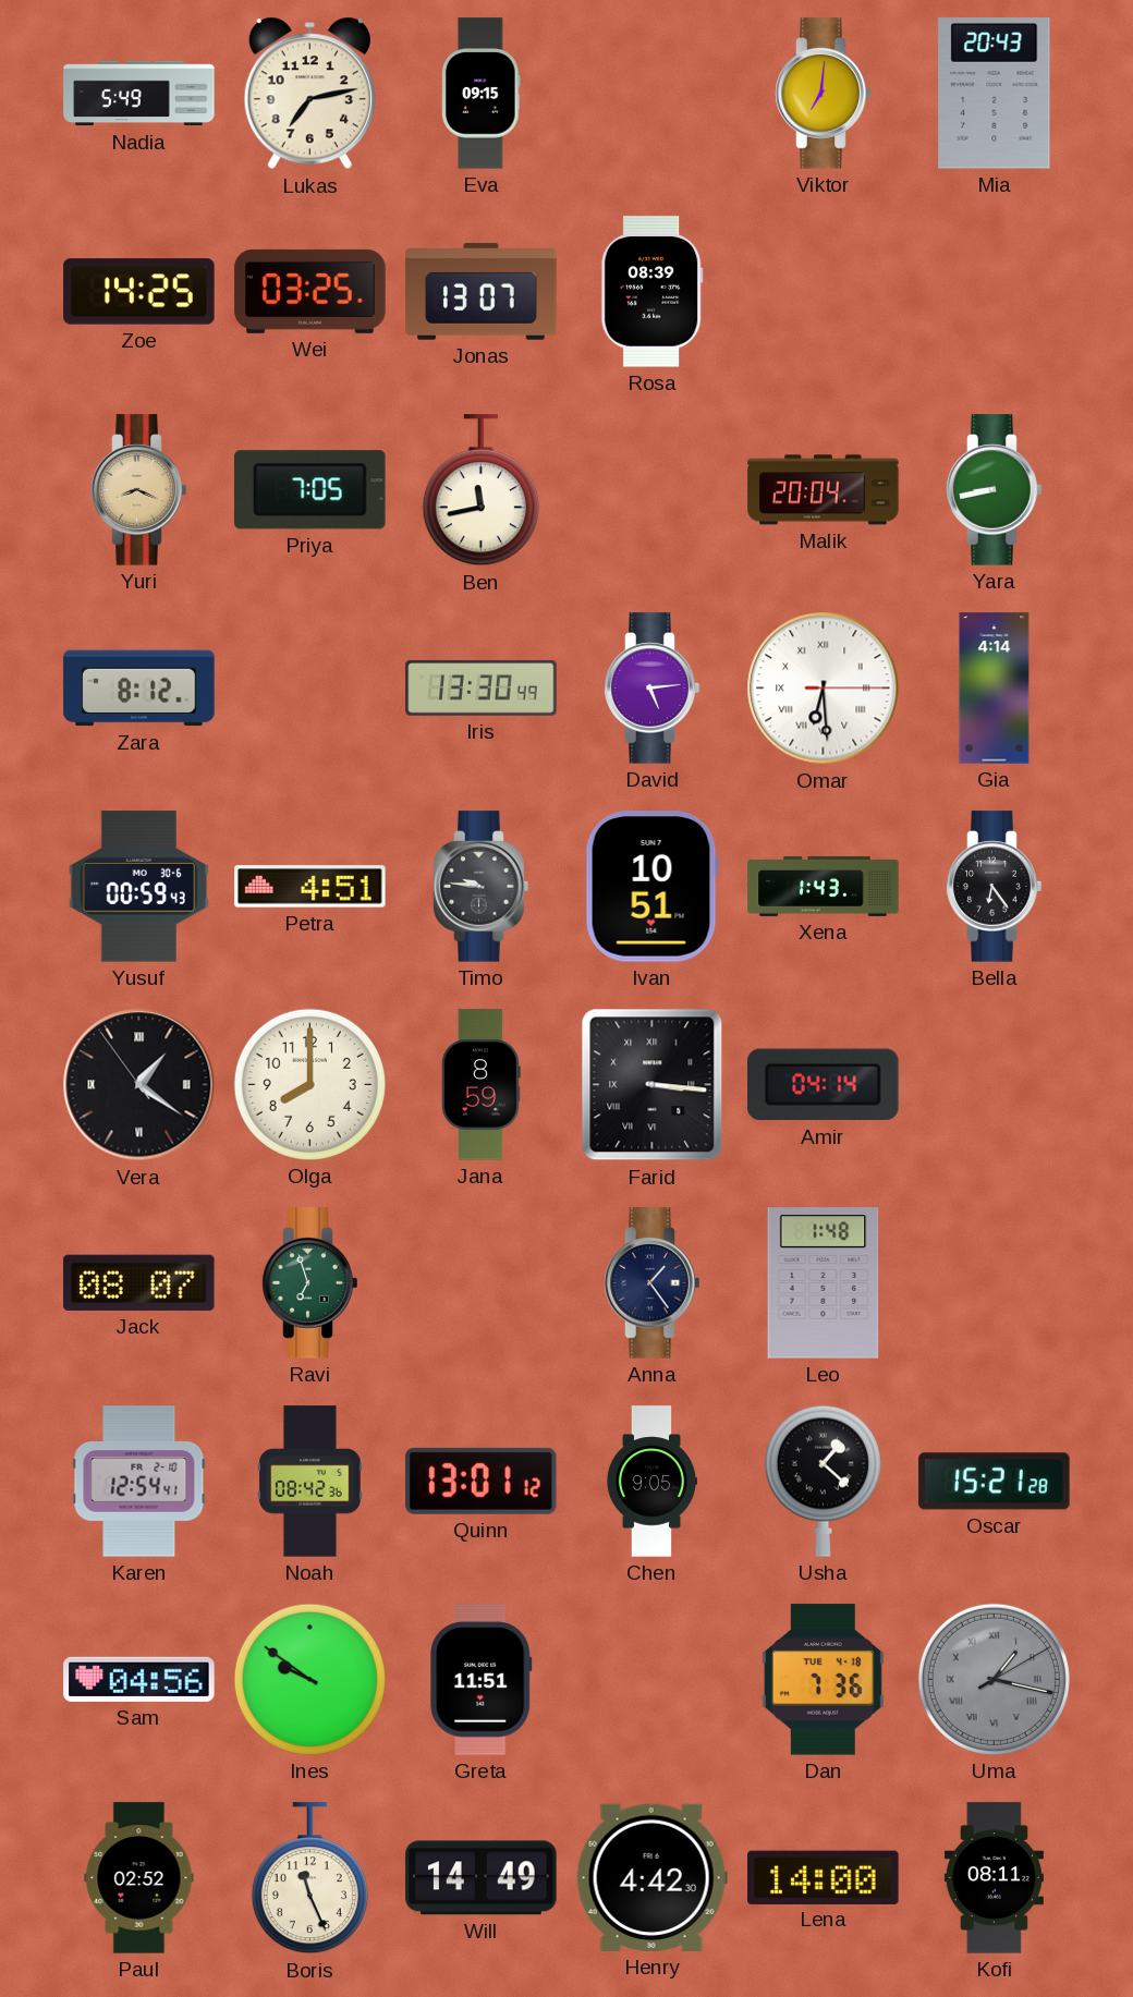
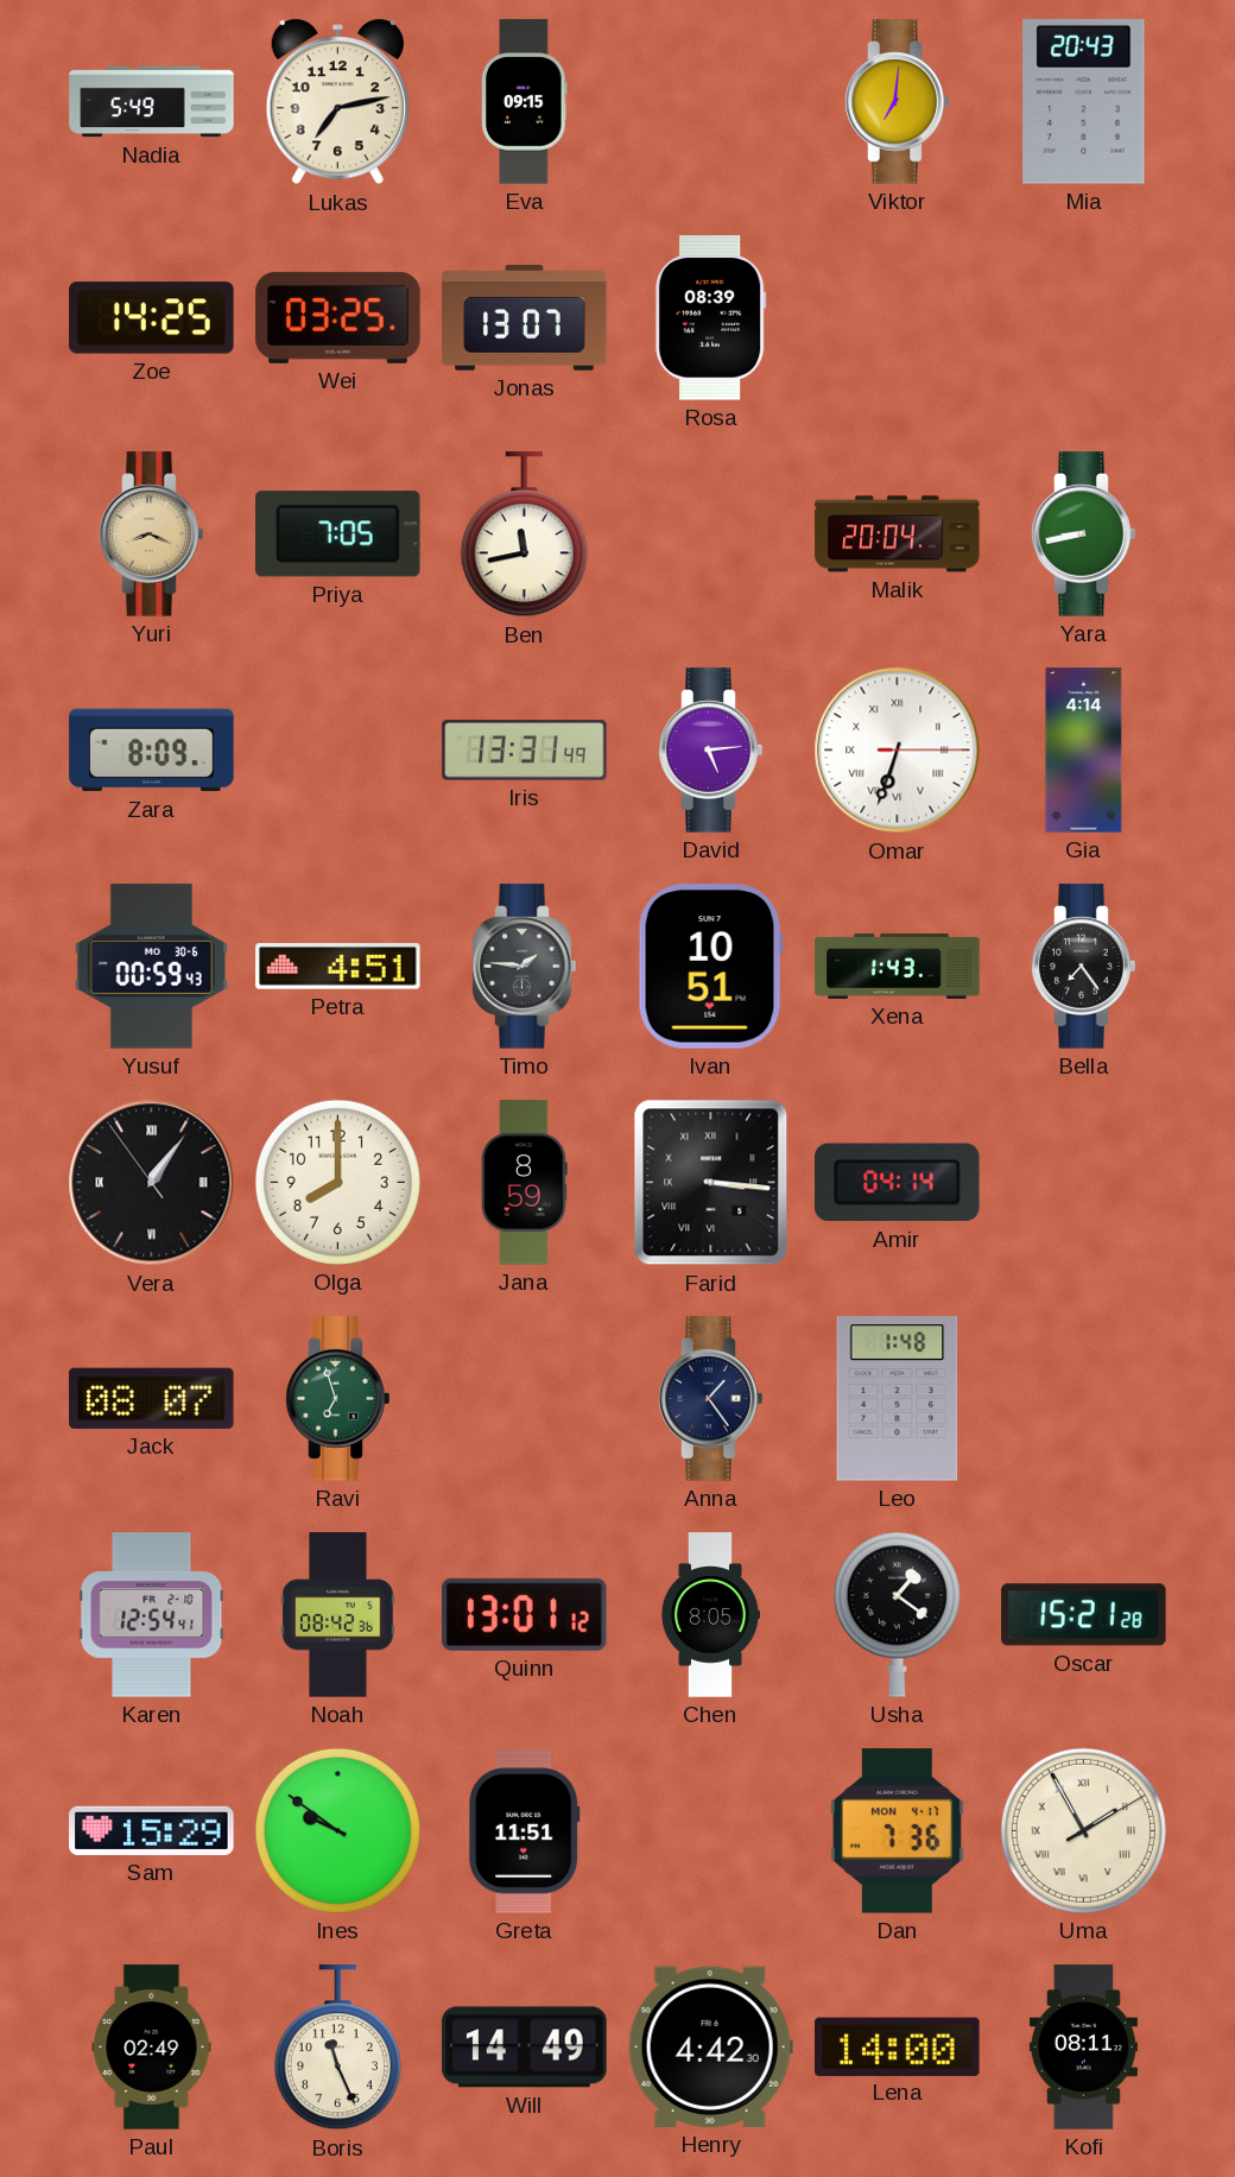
Zara: 8:12 -> 8:09 (152, 751)
Iris: 13:30 -> 13:31 (525, 751)
Omar: 6:29 -> 6:33 (898, 751)
Timo: 9:46 -> 1:46 (525, 967)
Bella: 6:24 -> 7:24 (1084, 967)
Vera: 1:20 -> 1:05 (152, 1183)
Chen: 9:05 -> 8:05 (709, 1615)
Usha: 1:22 -> 1:21 (897, 1614)
Sam: 04:56 -> 15:29 (152, 1830)
Dan date: TUE 4-18 -> MON 4-17 (897, 1831)
Uma: 1:17 -> 1:55 (1083, 1830)
Uma dial: grey -> cream (1083, 1830)
Paul: 02:52 -> 02:49 (152, 2048)
